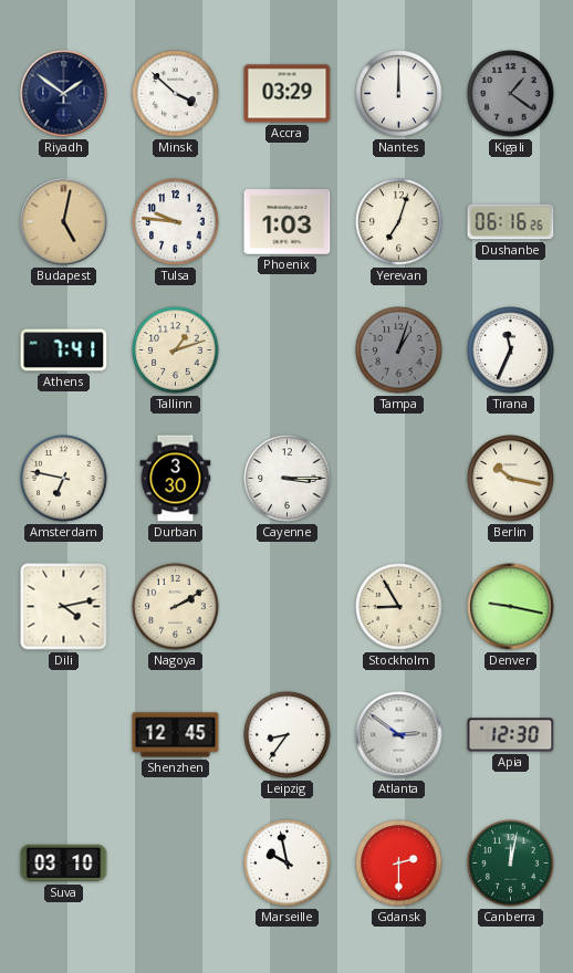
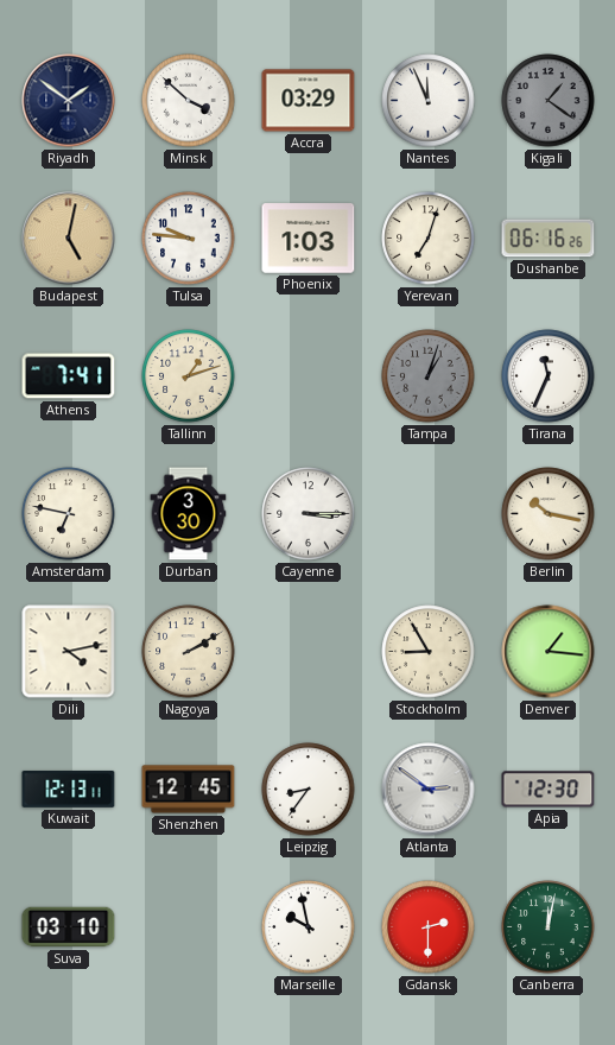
Nantes: 12:00 -> 11:56 (429, 101)
Denver: 9:17 -> 1:16 (549, 652)
Kuwait: none -> 12:13 (69, 790)
